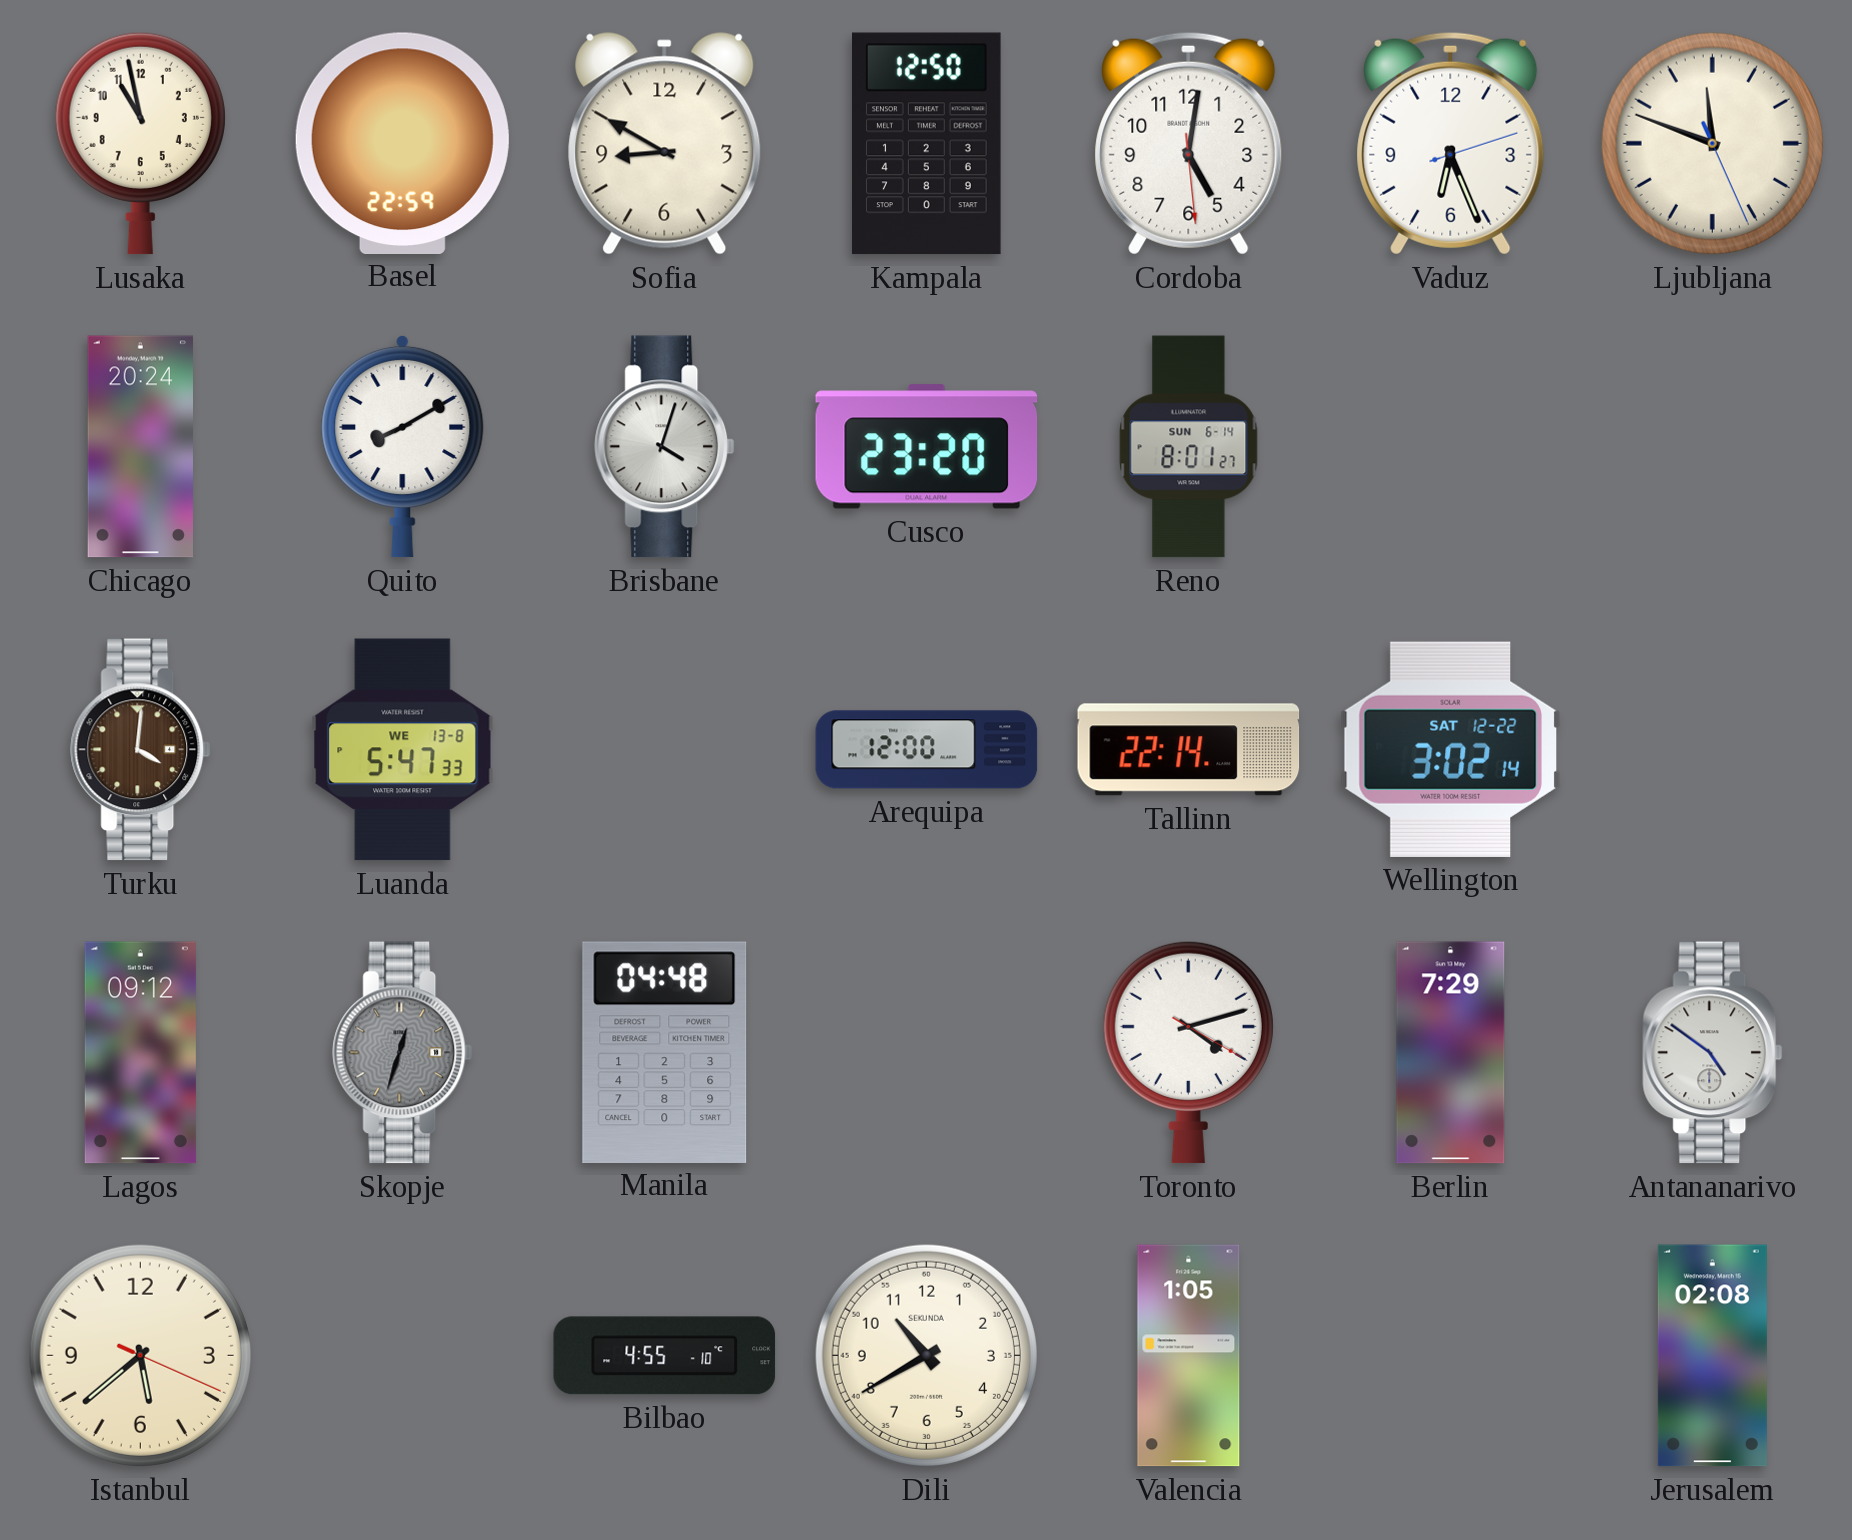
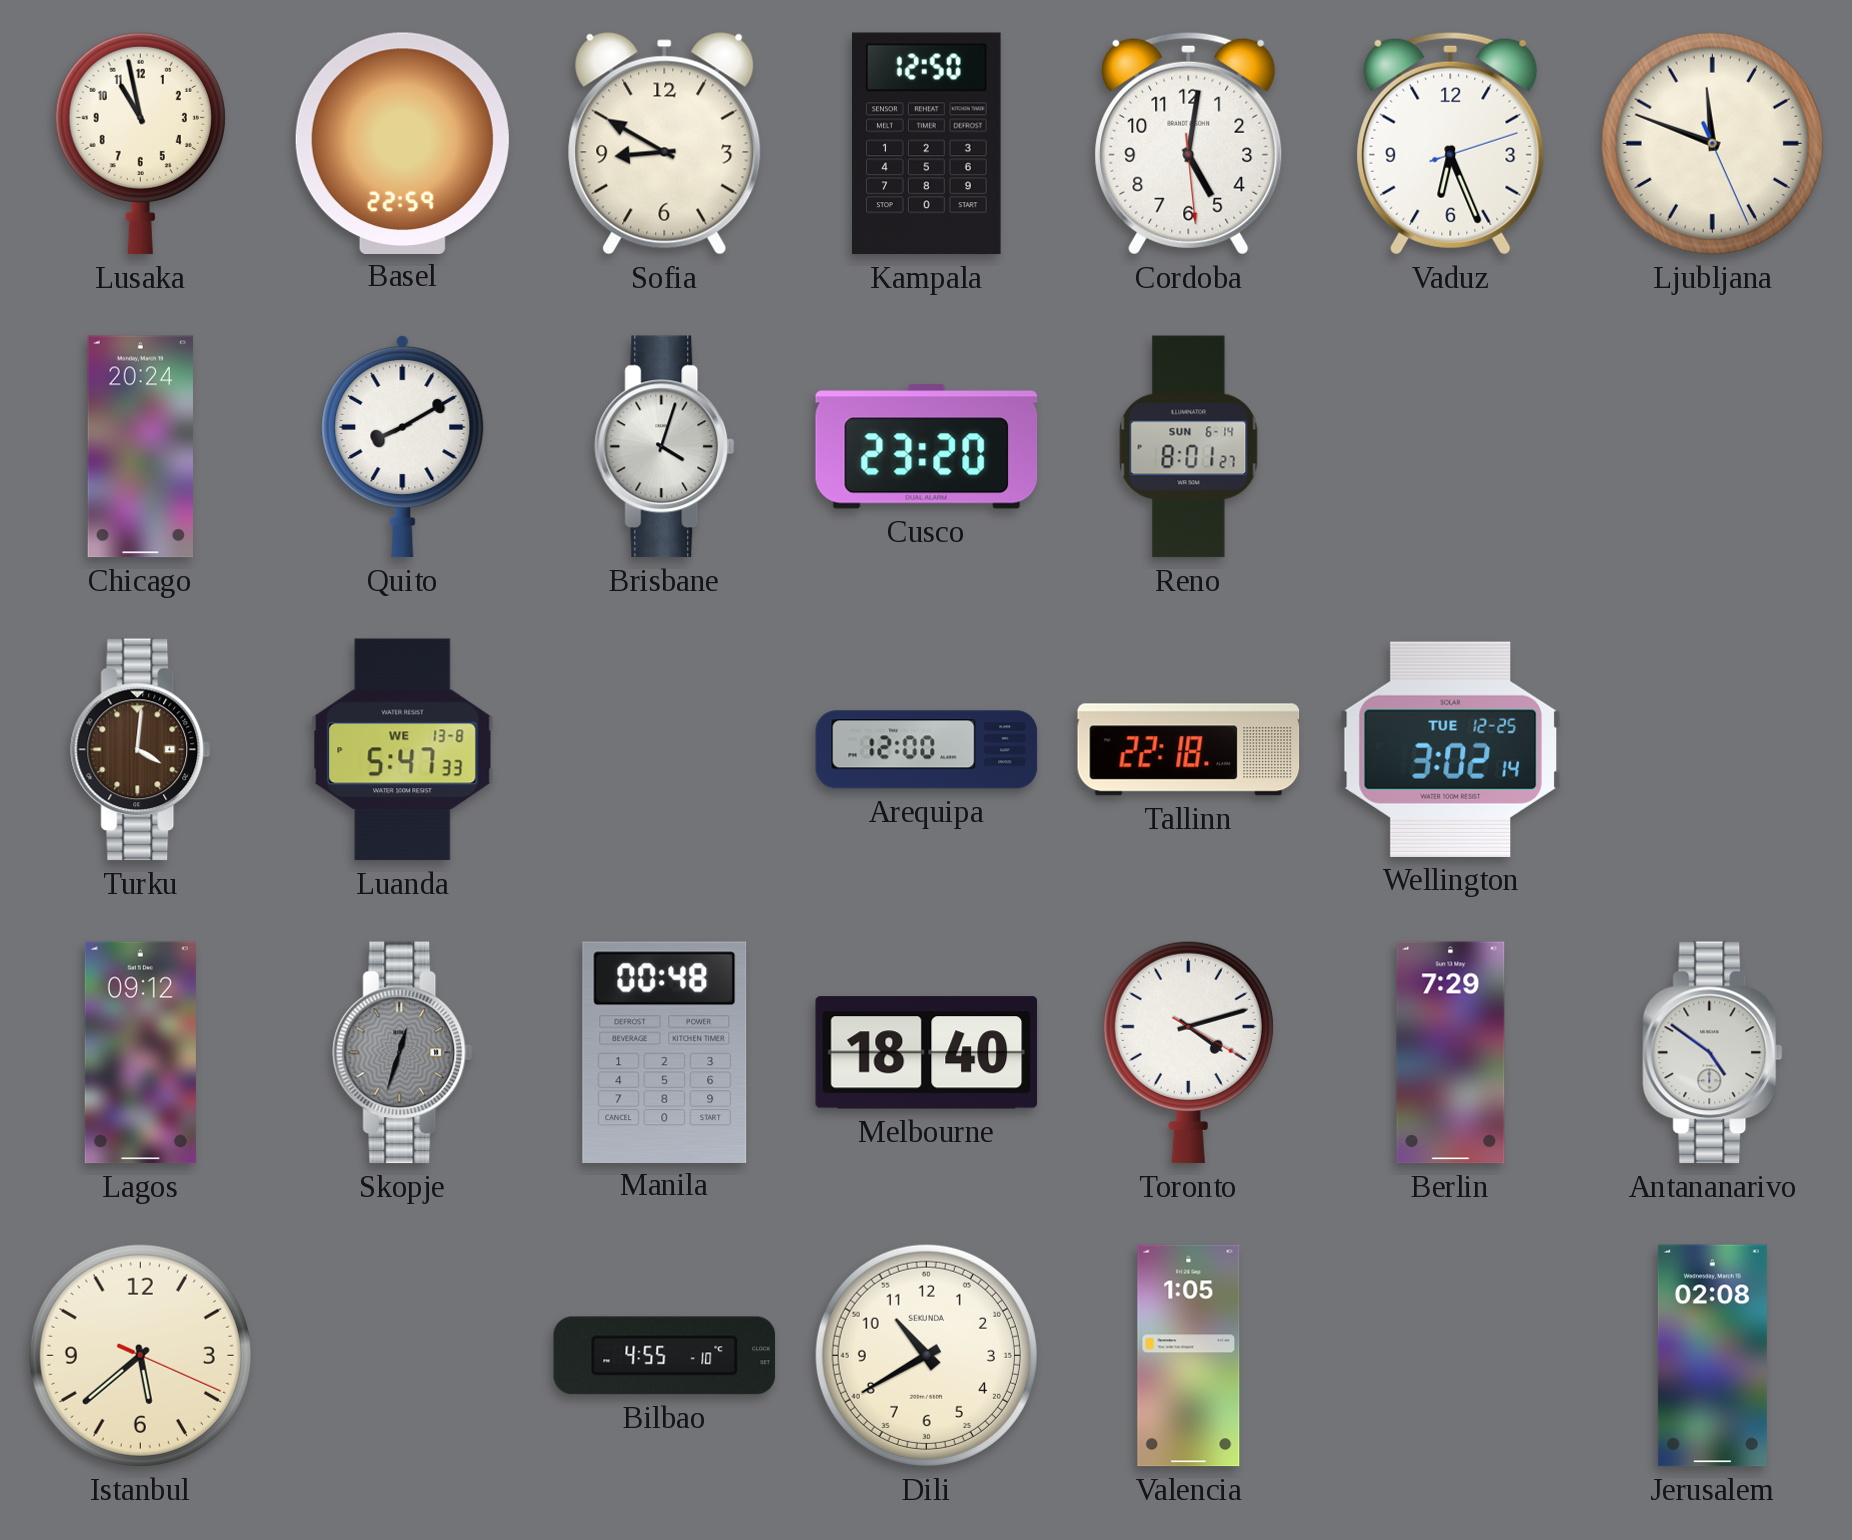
Tallinn: 22:14 -> 22:18 (1189, 750)
Wellington date: SAT 12-22 -> TUE 12-25 (1450, 749)
Manila: 04:48 -> 00:48 (665, 1052)
Melbourne: none -> 18:40 (927, 1053)
